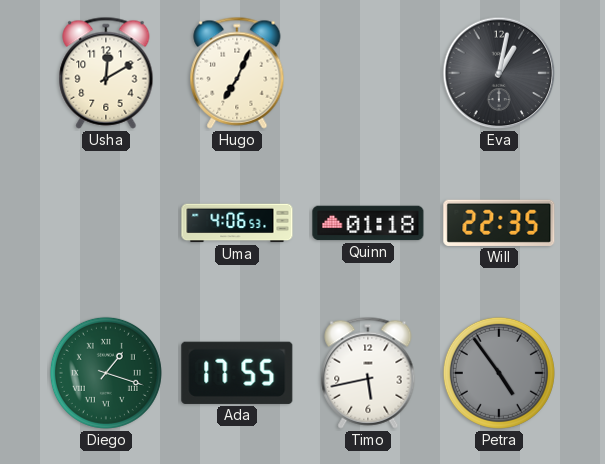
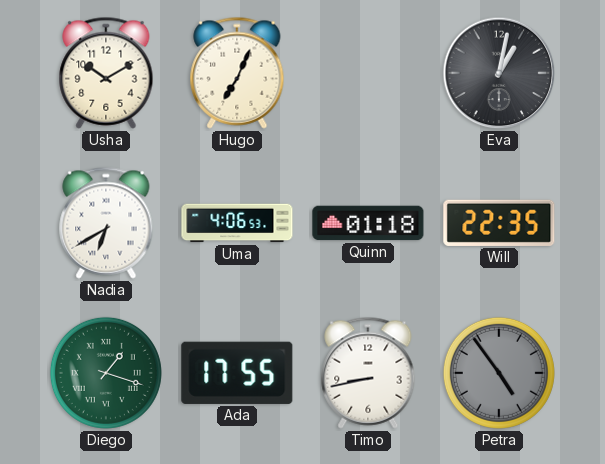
Usha: 12:10 -> 10:10 (106, 73)
Nadia: none -> 6:40 (106, 223)
Timo: 5:43 -> 8:43 (368, 373)
